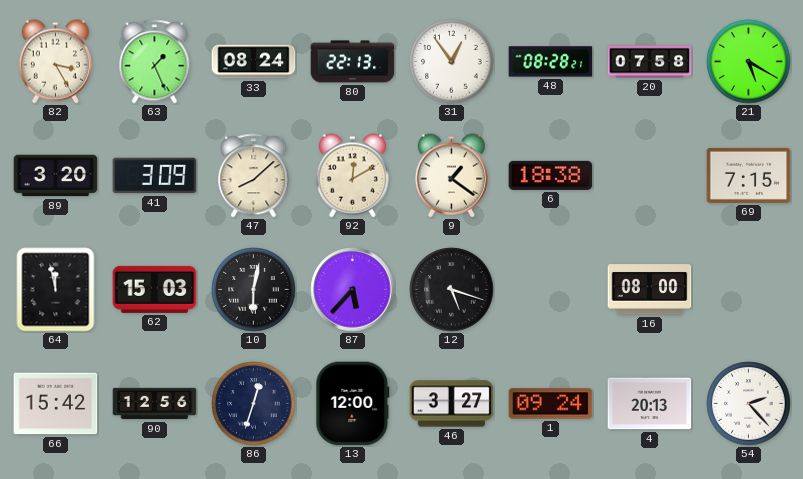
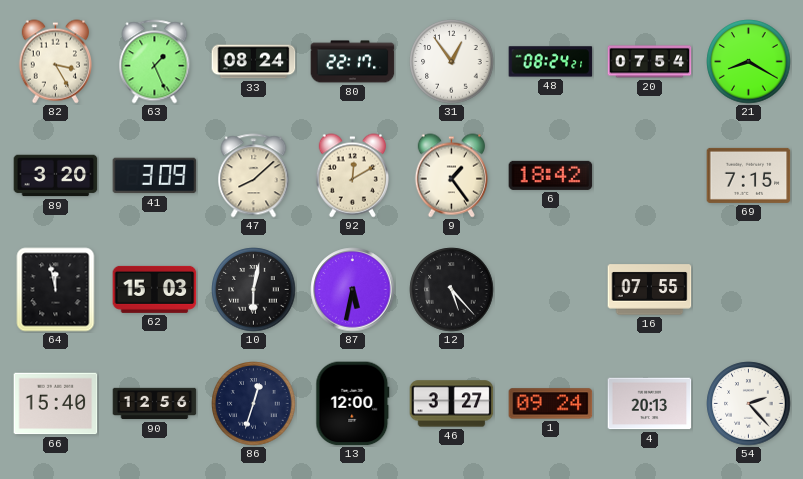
80: 22:13 -> 22:17 (353, 62)
48: 08:28 -> 08:24 (551, 62)
20: 07:58 -> 07:54 (650, 62)
21: 5:20 -> 8:20 (749, 62)
9: 1:21 -> 1:24 (451, 176)
6: 18:38 -> 18:42 (551, 175)
87: 5:37 -> 5:32 (353, 290)
12: 5:18 -> 5:23 (452, 290)
16: 08:00 -> 07:55 (650, 290)
66: 15:42 -> 15:40 (56, 404)
